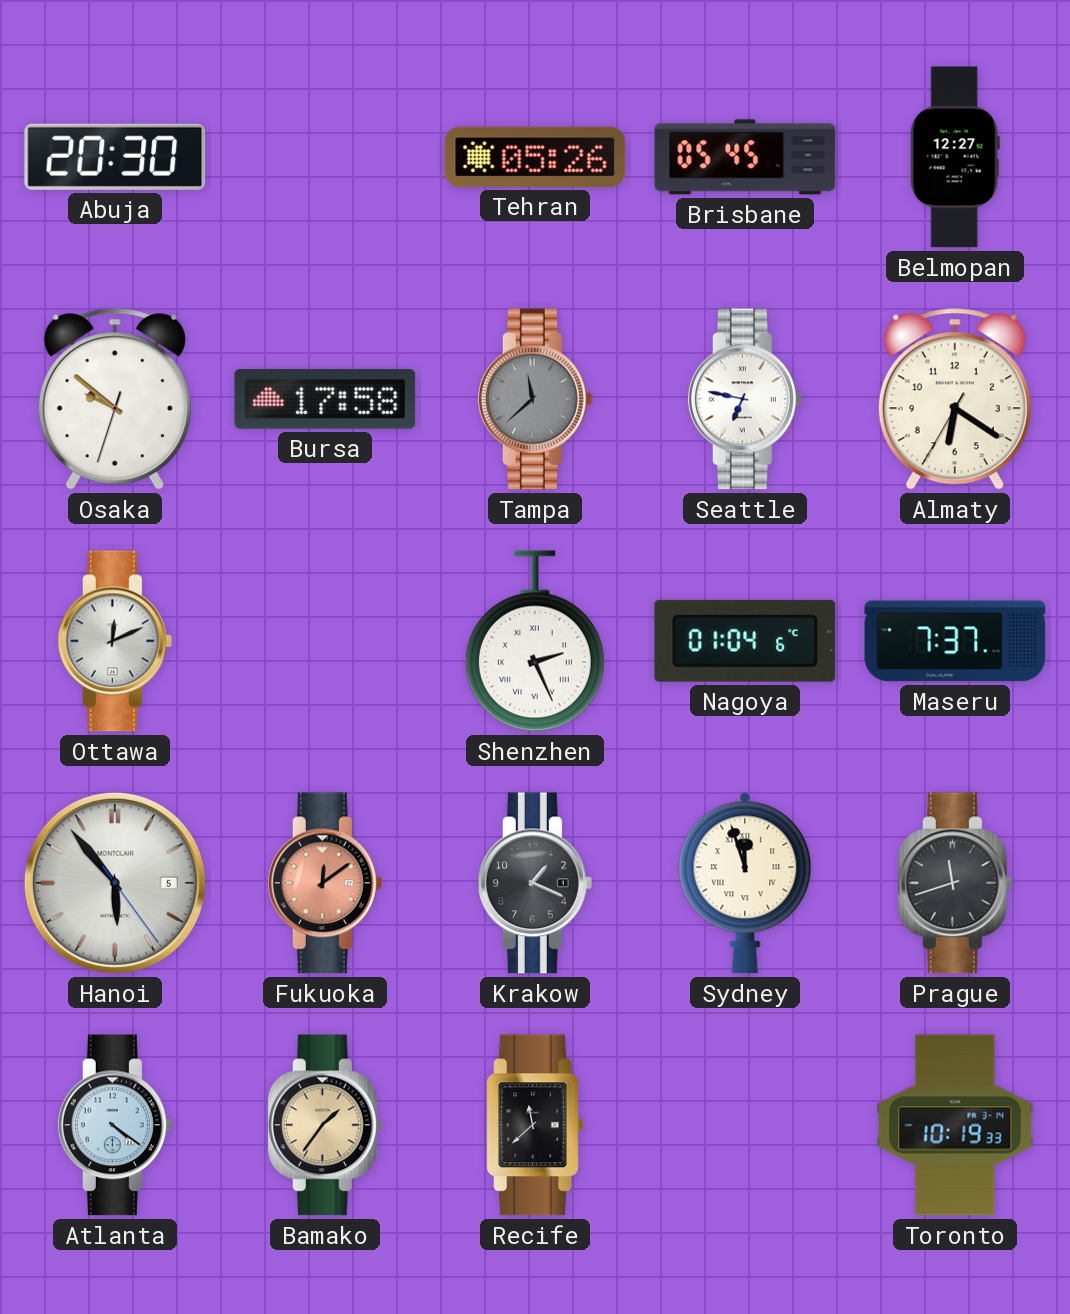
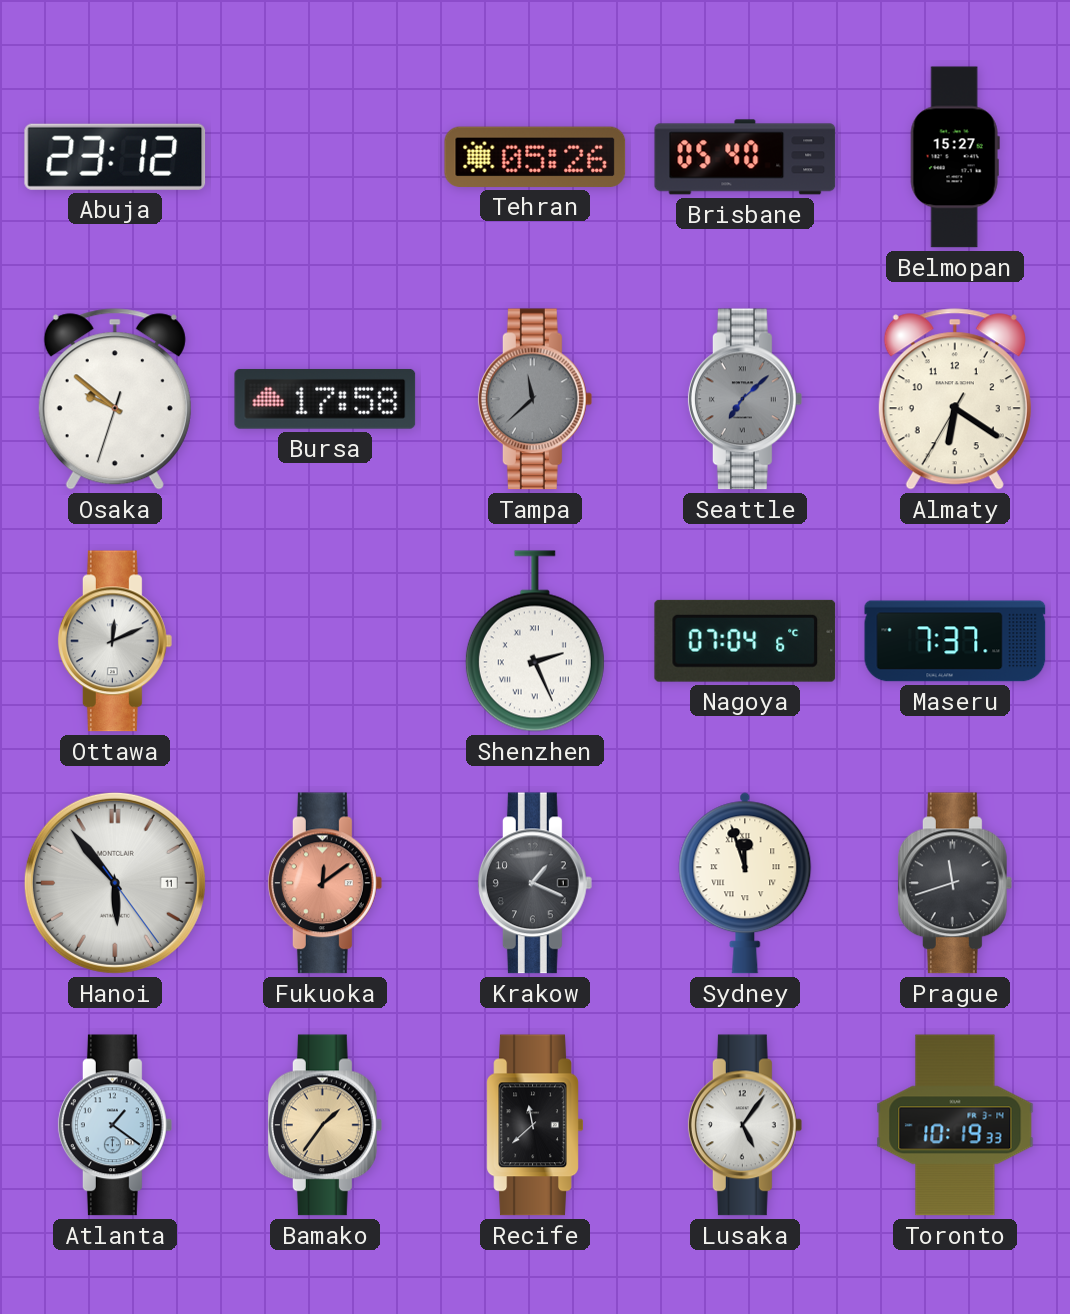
Abuja: 20:30 -> 23:12 (115, 157)
Brisbane: 05:45 -> 05:40 (745, 157)
Belmopan: 12:27 -> 15:27 (955, 157)
Seattle: 6:47 -> 7:08 (745, 399)
Seattle dial: white -> grey (745, 399)
Nagoya: 01:04 -> 07:04 (745, 641)
Hanoi date: 5 -> 11 (115, 883)
Atlanta: 4:21 -> 1:21 (115, 1125)
Lusaka: none -> 5:06 (745, 1125)
